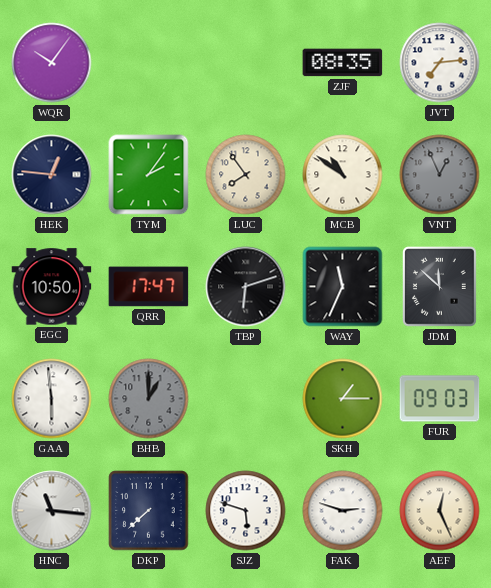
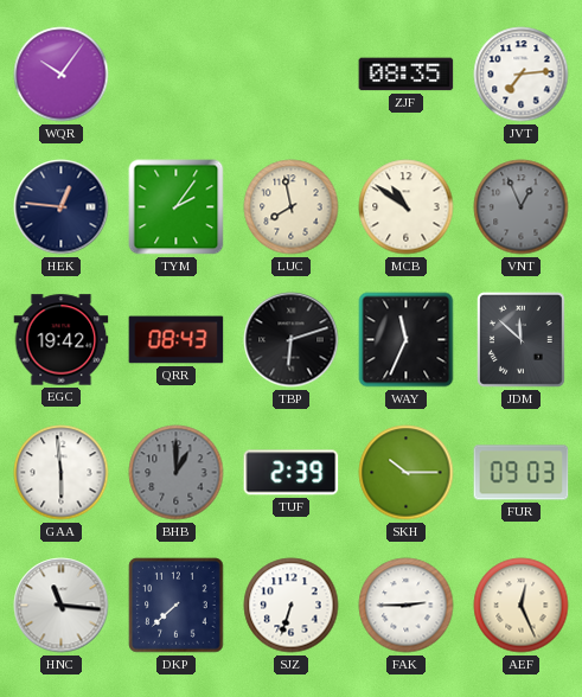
LUC: 7:54 -> 7:58 (292, 207)
EGC: 10:50 -> 19:42 (62, 340)
QRR: 17:47 -> 08:43 (177, 340)
TUF: none -> 2:39 (292, 473)
SKH: 1:15 -> 10:15 (407, 473)
SJZ: 5:48 -> 6:33 (292, 606)
FAK: 2:48 -> 2:45 (407, 606)
